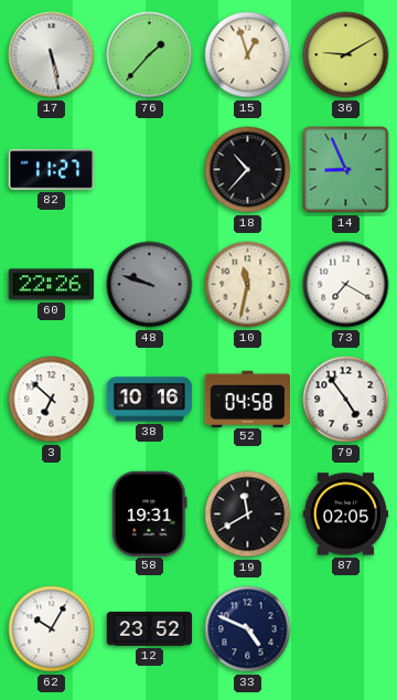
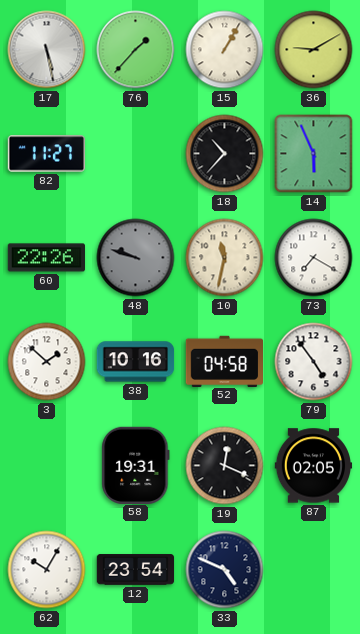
15: 12:57 -> 1:05 (225, 50)
14: 8:56 -> 5:56 (314, 154)
3: 6:52 -> 1:52 (47, 362)
19: 11:40 -> 12:19 (225, 466)
12: 23:52 -> 23:54 (136, 570)
